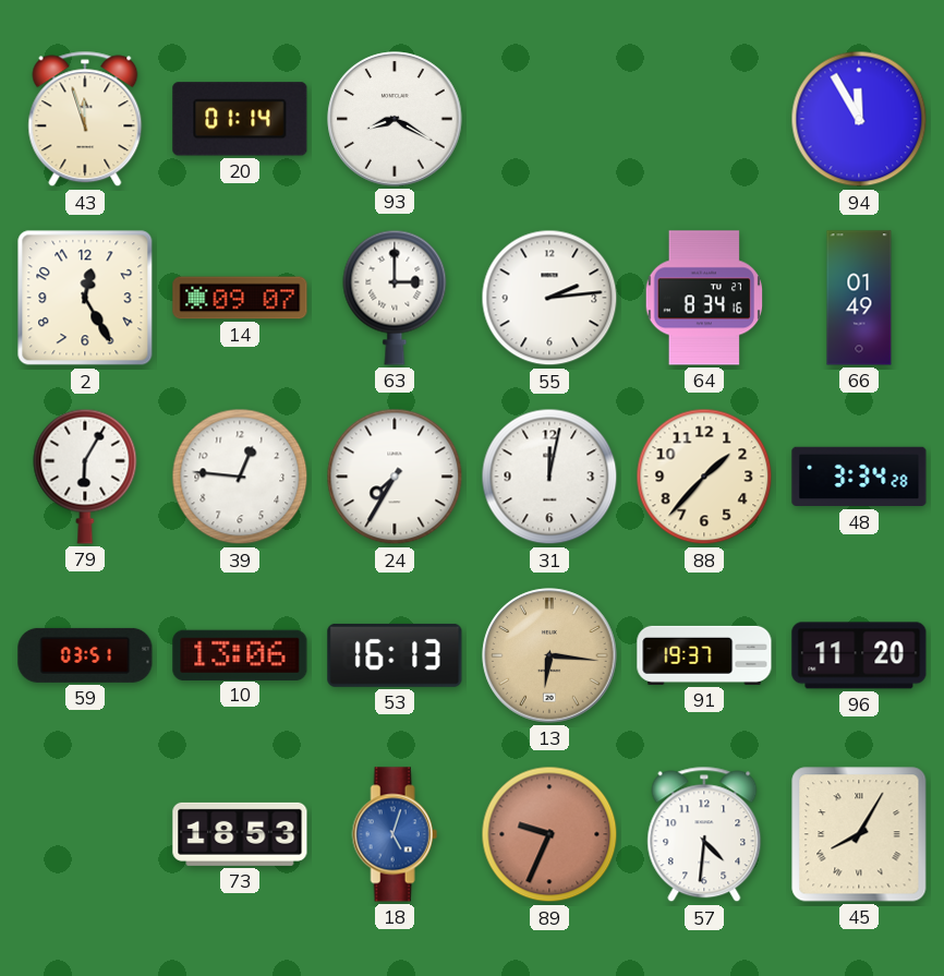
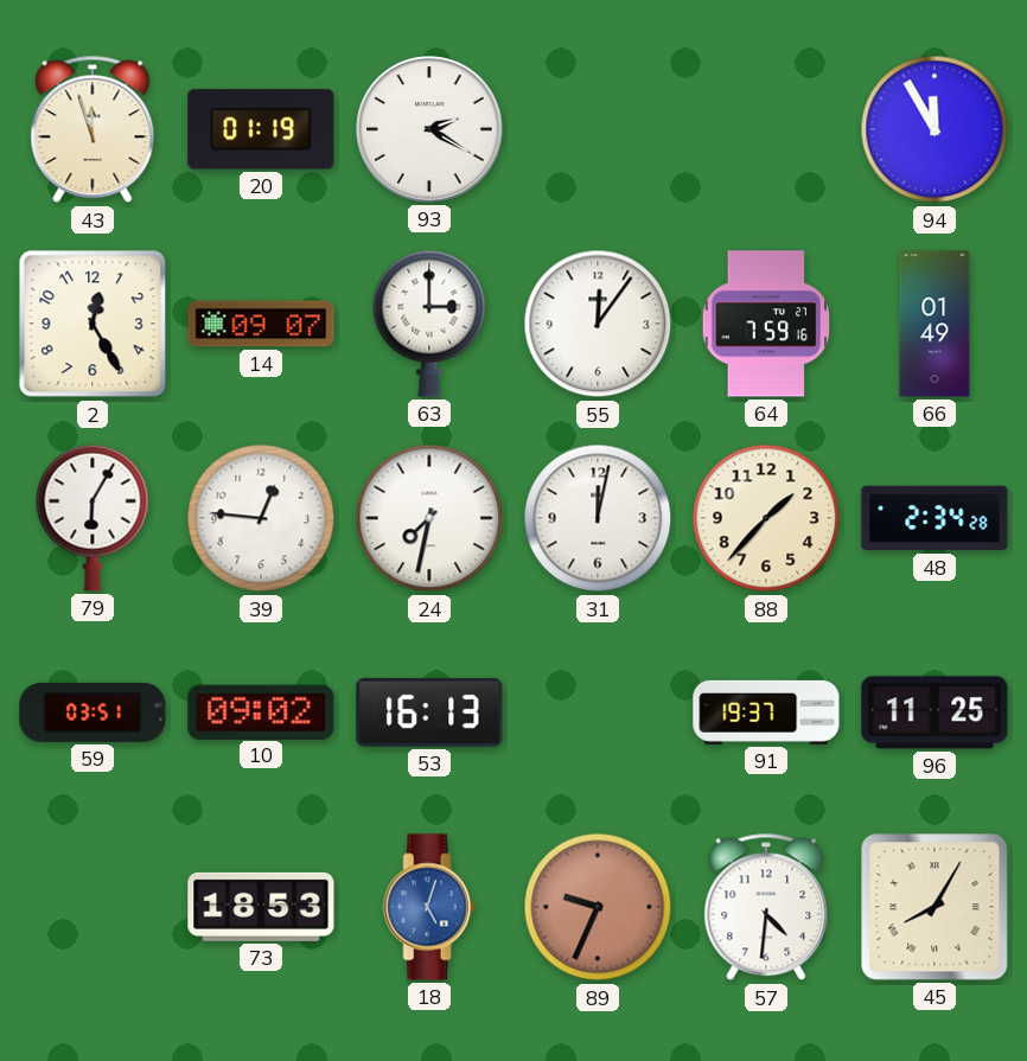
20: 01:14 -> 01:19 (261, 129)
93: 8:20 -> 2:20 (429, 129)
55: 2:14 -> 12:06 (598, 324)
64: 8:34 -> 7:59 (766, 324)
24: 7:35 -> 7:32 (429, 518)
48: 3:34 -> 2:34 (934, 518)
10: 13:06 -> 09:02 (261, 711)
13: 6:16 -> none (549, 655)
96: 11:20 -> 11:25 (934, 712)
